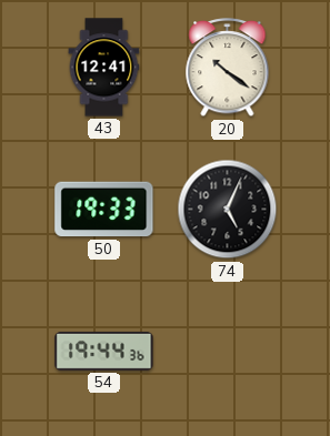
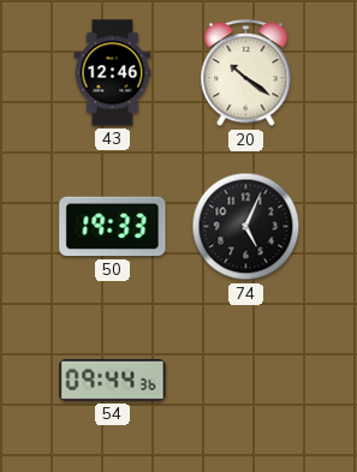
43: 12:41 -> 12:46 (113, 73)
54: 19:44 -> 09:44 (113, 380)
